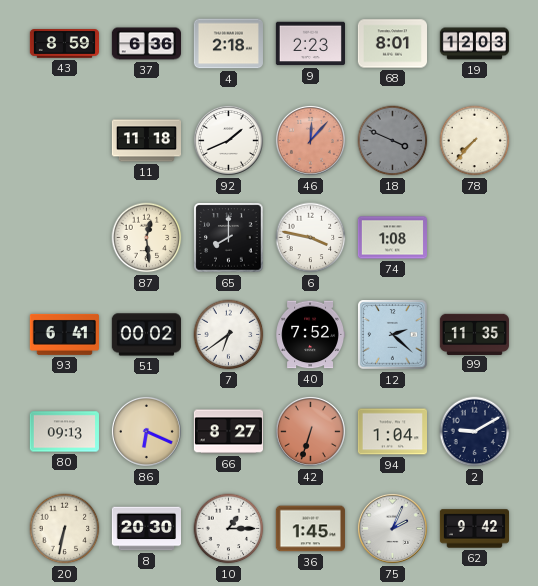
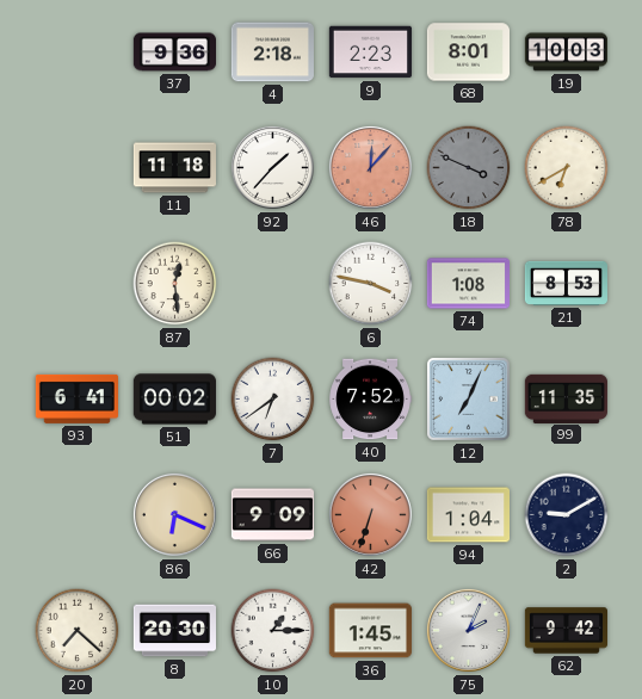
43: 8:59 -> none (64, 44)
37: 6:36 -> 9:36 (174, 52)
19: 12:03 -> 10:03 (566, 52)
92: 1:41 -> 1:37 (272, 167)
78: 7:37 -> 6:40 (567, 168)
65: 8:00 -> none (229, 238)
21: none -> 8:53 (566, 283)
12: 2:22 -> 7:04 (469, 400)
80: 09:13 -> none (64, 432)
66: 8:27 -> 9:09 (272, 515)
20: 6:32 -> 7:22 (78, 631)
